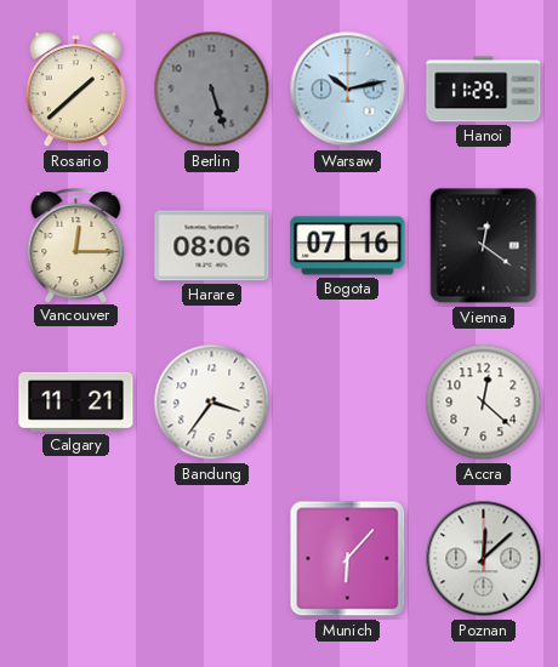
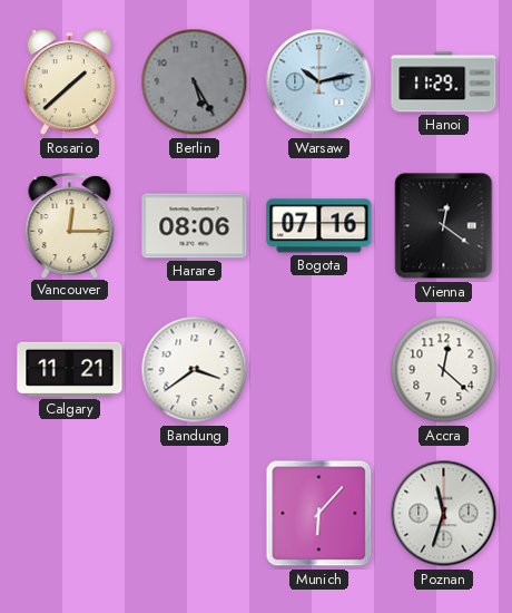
Berlin: 5:27 -> 5:25 (195, 82)
Bandung: 3:36 -> 3:39 (195, 370)
Poznan: 12:08 -> 11:33 (444, 514)
